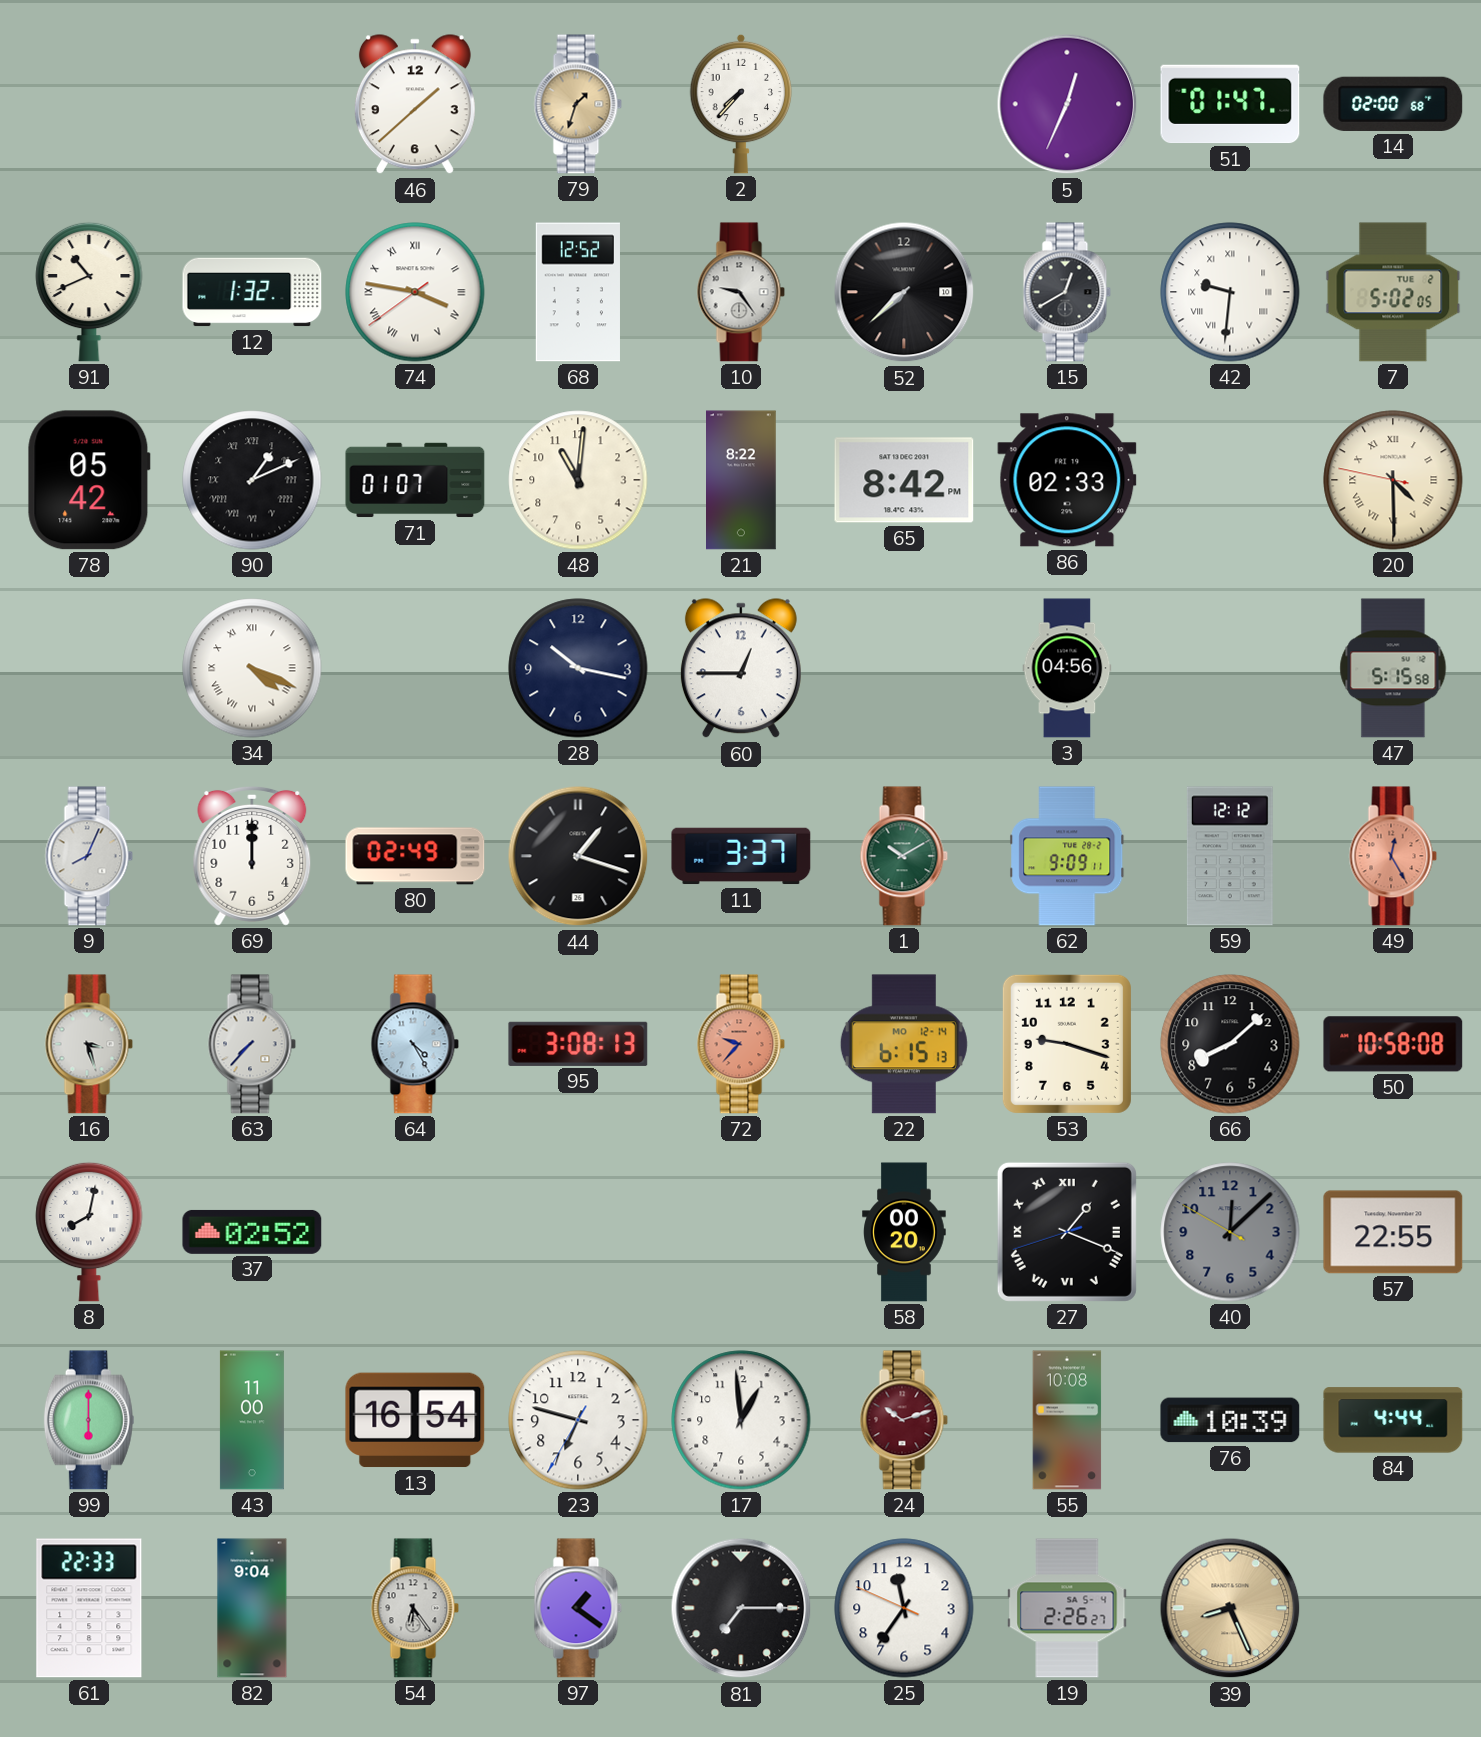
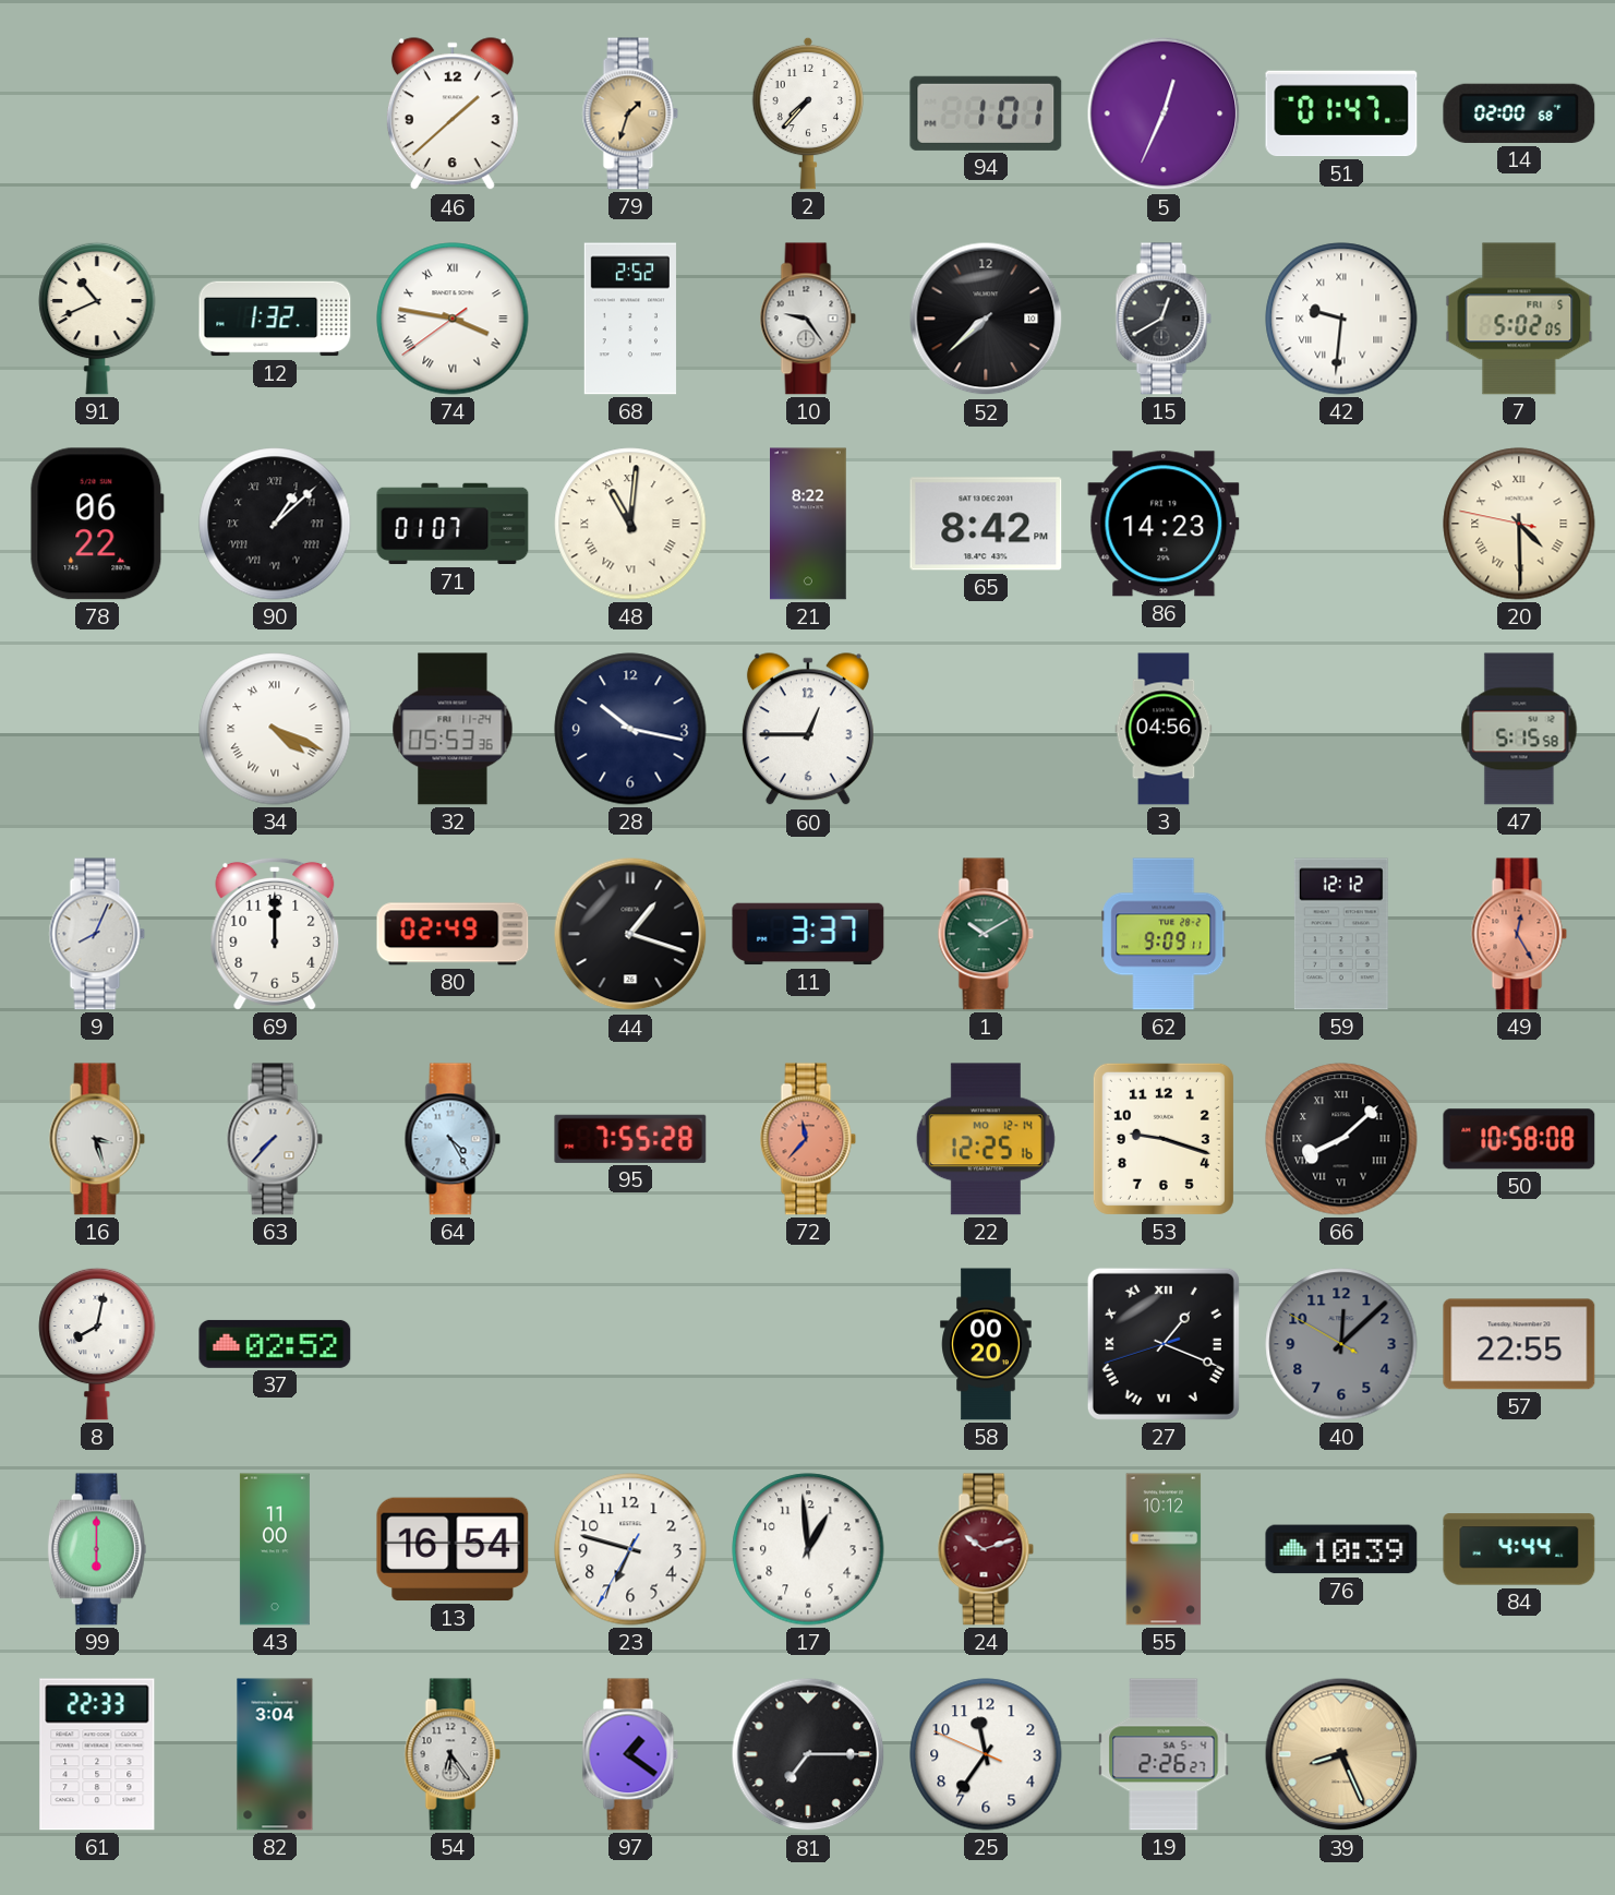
94: none -> 1:01 (986, 113)
68: 12:52 -> 2:52 (629, 319)
7 date: TUE 2 -> FRI 5 (1519, 319)
78: 05:42 -> 06:22 (97, 524)
90: 1:11 -> 1:08 (275, 524)
48 numerals: Arabic -> Roman (630, 524)
86: 02:33 -> 14:23 (1164, 524)
32: none -> 05:53 (453, 729)
95: 3:08 -> 7:55 (630, 1139)
72: 9:37 -> 11:37 (808, 1139)
22: 6:15 -> 12:25 (986, 1139)
66 numerals: Arabic -> Roman (1341, 1139)
55: 10:08 -> 10:12 (1164, 1549)
82: 9:04 -> 3:04 (275, 1754)
